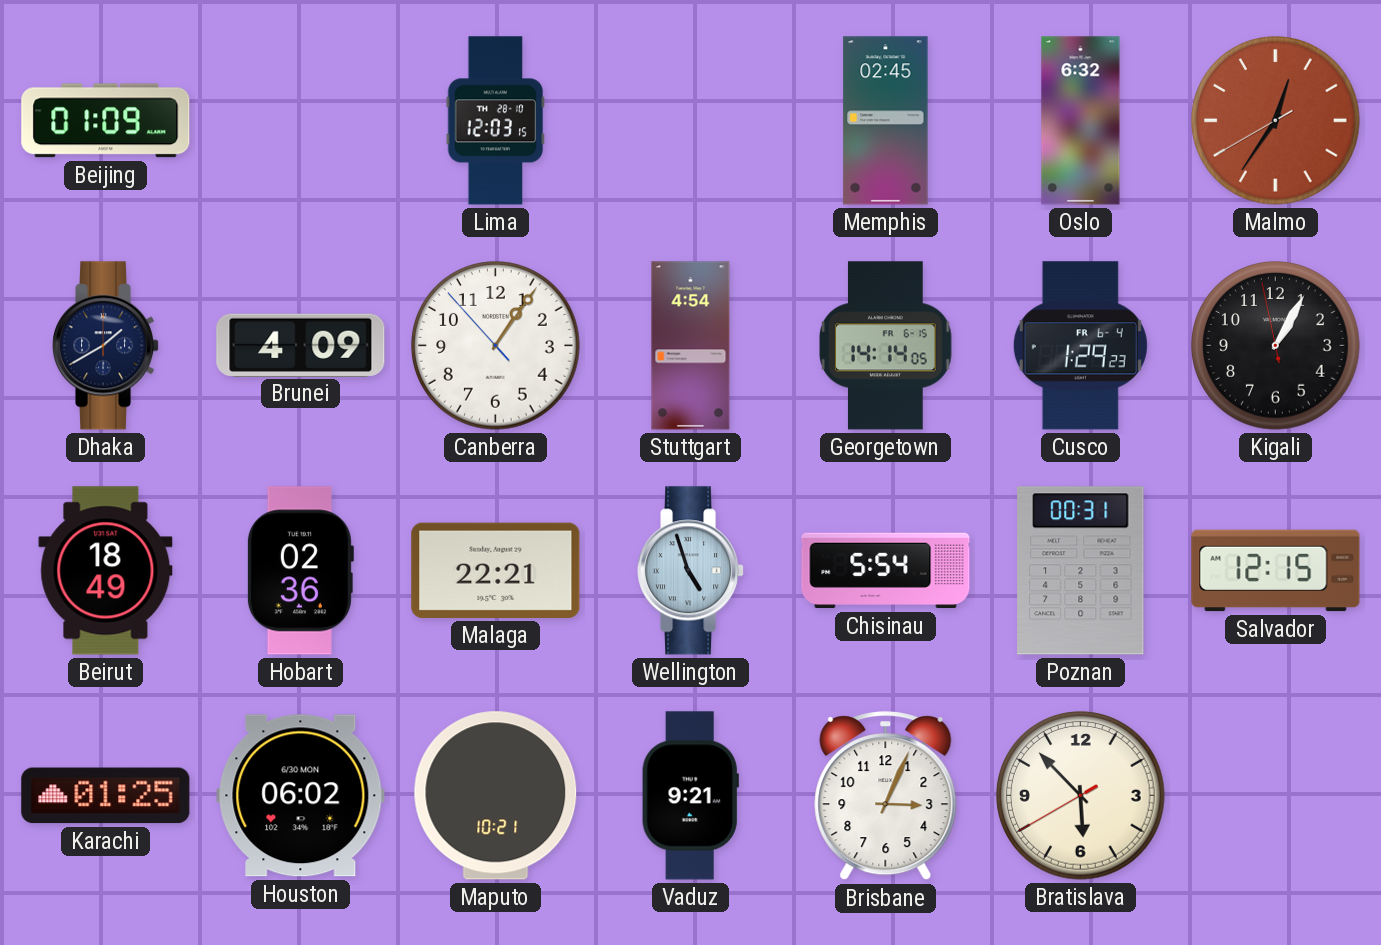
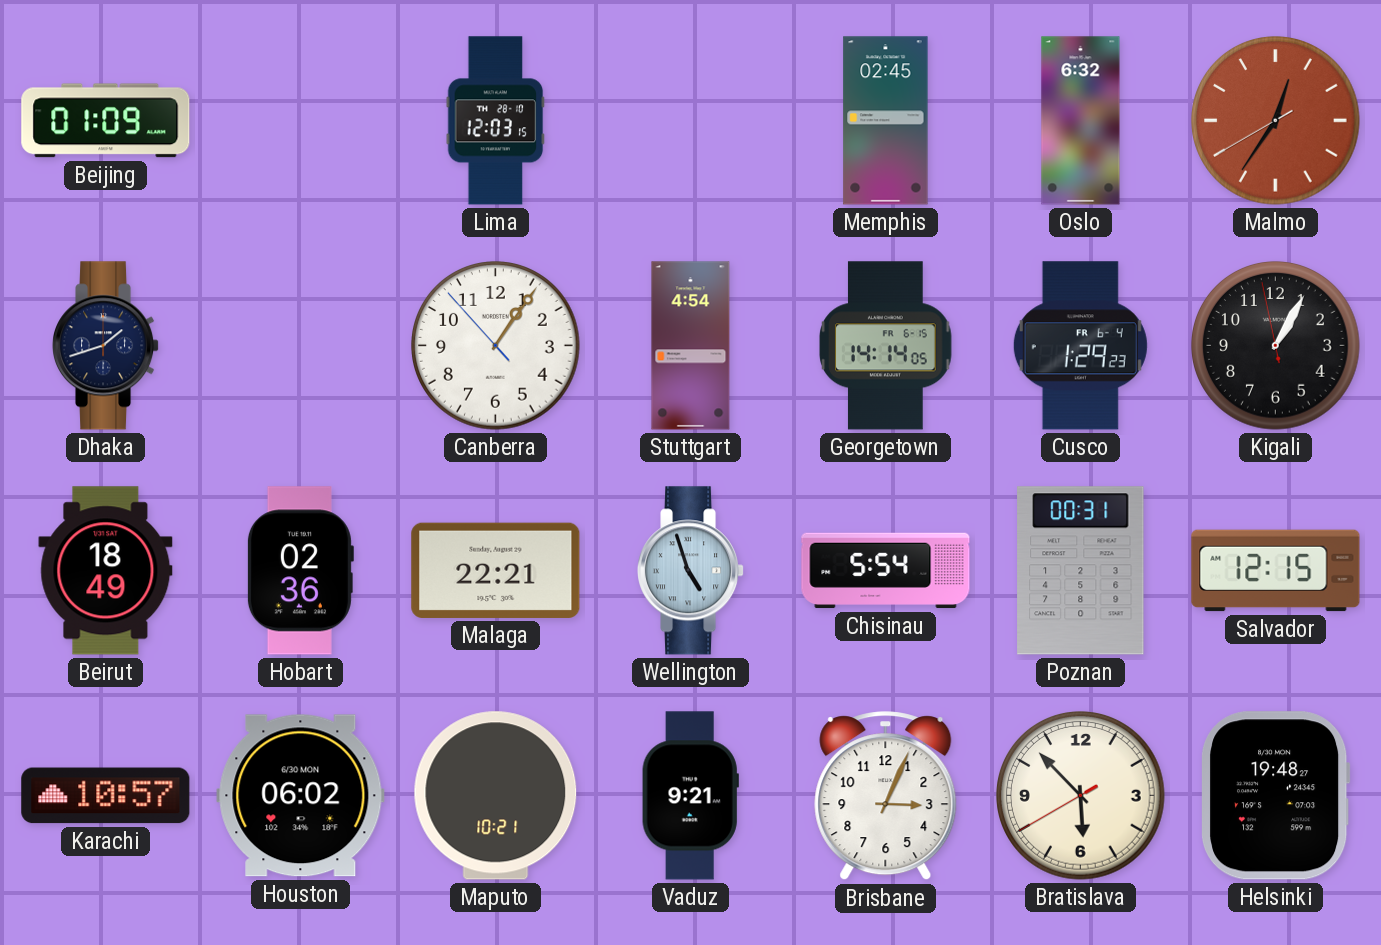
Dhaka: 1:40 -> 1:42 (107, 346)
Brunei: 4:09 -> none (301, 345)
Karachi: 01:25 -> 10:57 (106, 796)
Helsinki: none -> 19:48 (1275, 796)
